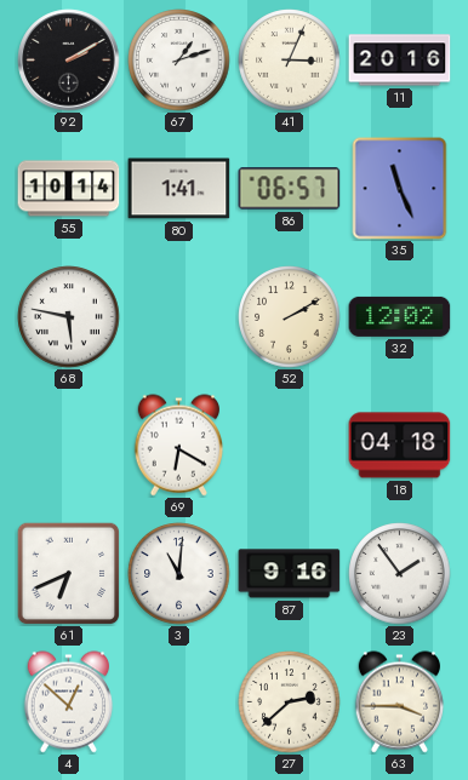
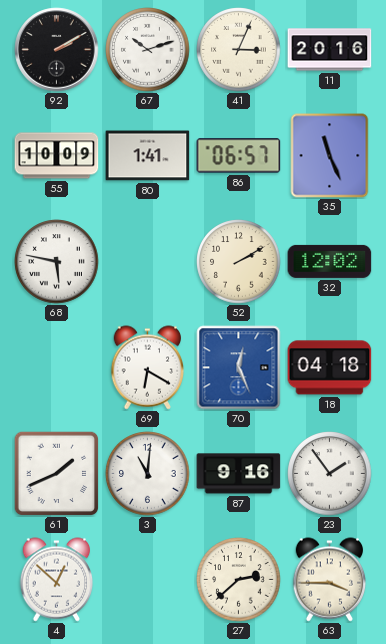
67: 1:12 -> 10:12 (148, 50)
55: 10:14 -> 10:09 (57, 156)
70: none -> 12:26 (239, 368)
61: 6:41 -> 1:41 (56, 473)
